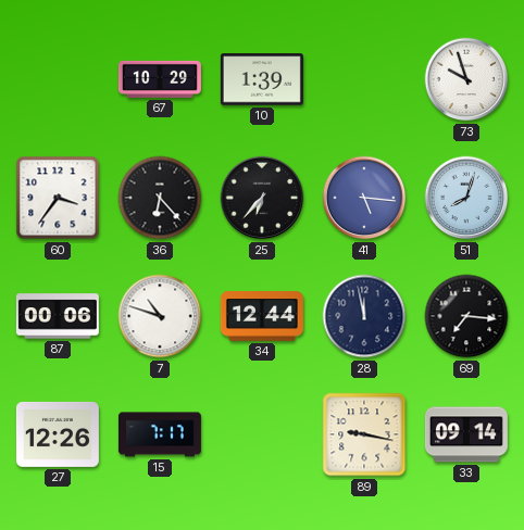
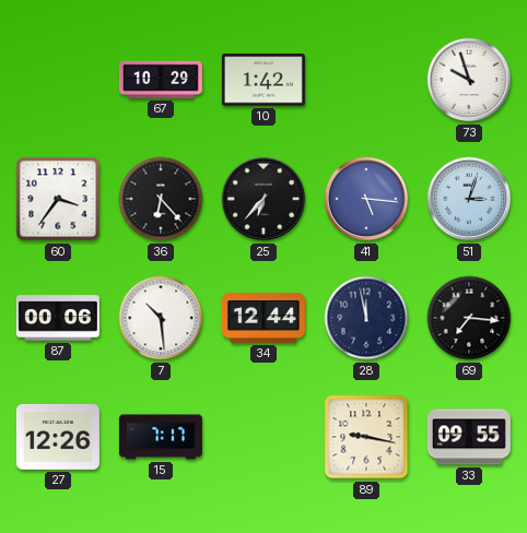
10: 1:39 -> 1:42 (263, 80)
51: 8:03 -> 3:03 (469, 199)
7: 10:48 -> 10:29 (161, 318)
33: 09:14 -> 09:55 (469, 437)
